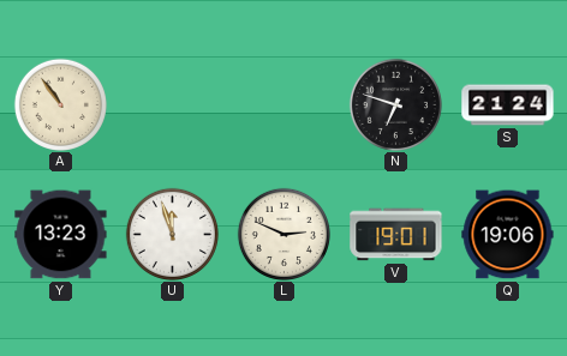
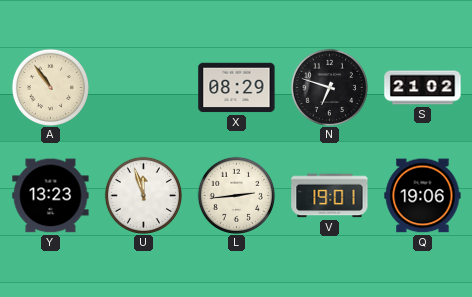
X: none -> 08:29 (237, 88)
S: 21:24 -> 21:02 (423, 88)
L: 2:49 -> 2:44 (236, 195)
